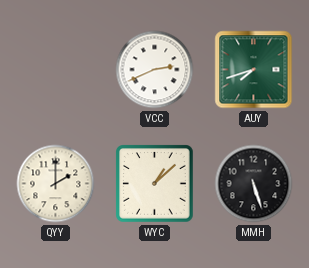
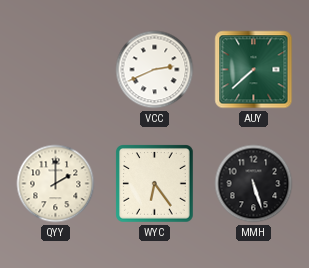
AUY: 7:42 -> 7:38 (254, 70)
WYC: 1:08 -> 6:24 (155, 184)
